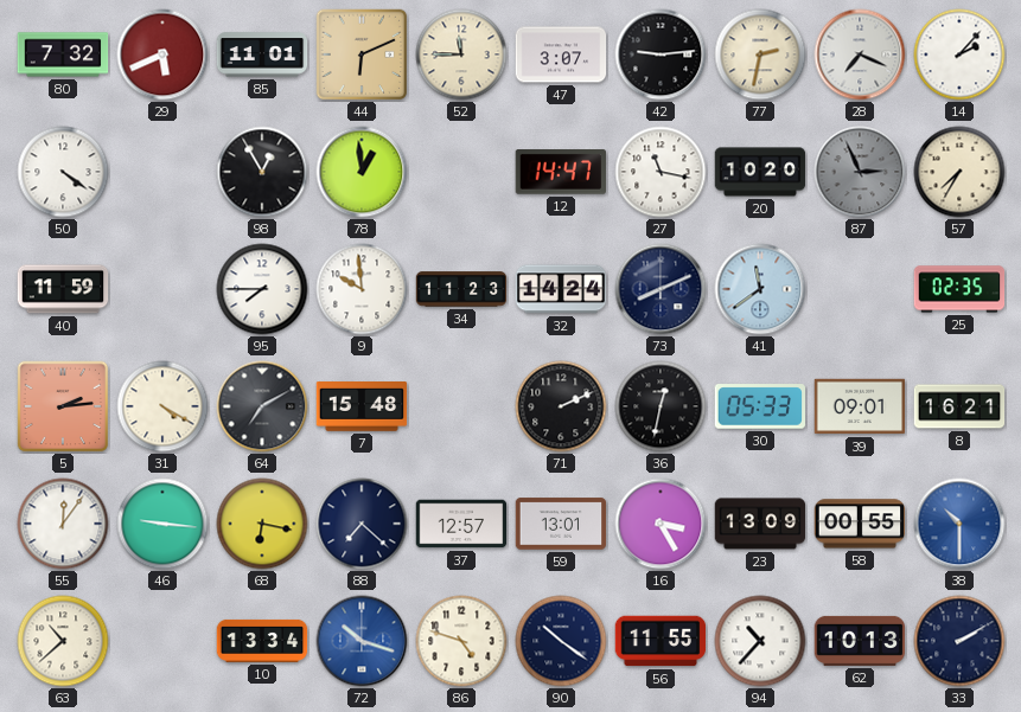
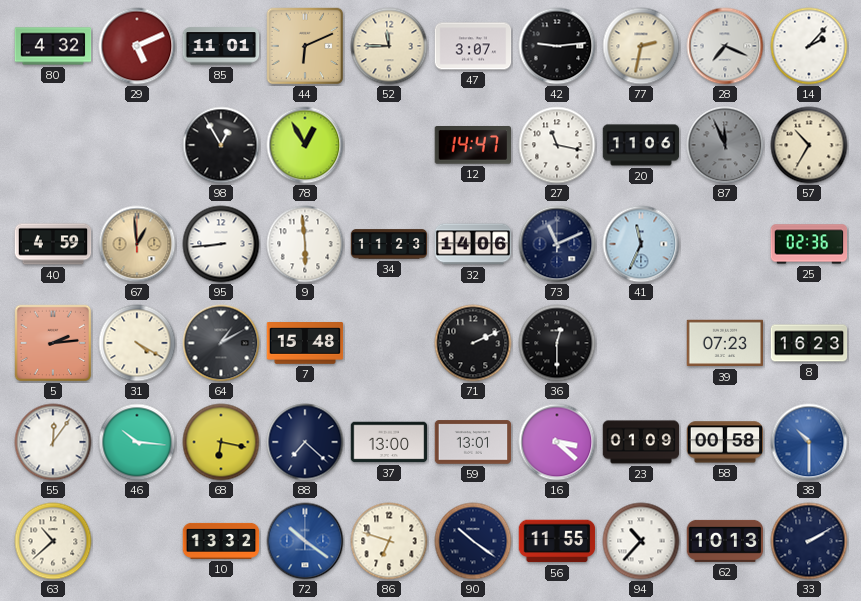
80: 7:32 -> 4:32 (53, 46)
29: 5:41 -> 5:11 (137, 46)
50: 4:21 -> none (63, 172)
78: 12:59 -> 12:55 (305, 145)
20: 10:20 -> 11:06 (641, 145)
87: 2:56 -> 11:56 (725, 145)
57: 7:35 -> 10:35 (809, 145)
40: 11:59 -> 4:59 (53, 244)
67: none -> 12:59 (137, 244)
95: 7:45 -> 8:44 (221, 244)
9: 9:59 -> 5:59 (305, 244)
32: 14:24 -> 14:06 (473, 244)
73: 8:11 -> 11:11 (557, 244)
41: 11:39 -> 11:34 (641, 244)
25: 02:35 -> 02:36 (809, 244)
64: 7:10 -> 1:10 (221, 343)
36: 12:32 -> 12:30 (557, 343)
30: 05:33 -> none (760, 406)
39: 09:01 -> 07:23 (725, 343)
8: 16:21 -> 16:23 (809, 343)
46: 9:16 -> 10:16 (137, 442)
37: 12:57 -> 13:00 (389, 442)
16: 3:25 -> 3:22 (557, 442)
23: 13:09 -> 01:09 (641, 442)
58: 00:55 -> 00:58 (725, 442)
10: 13:34 -> 13:32 (221, 541)
72: 10:18 -> 10:21 (305, 541)
86: 4:48 -> 6:48 (389, 541)
